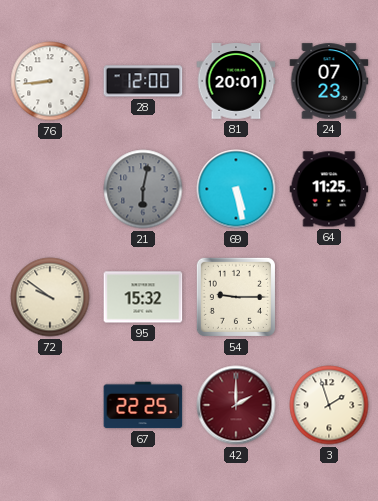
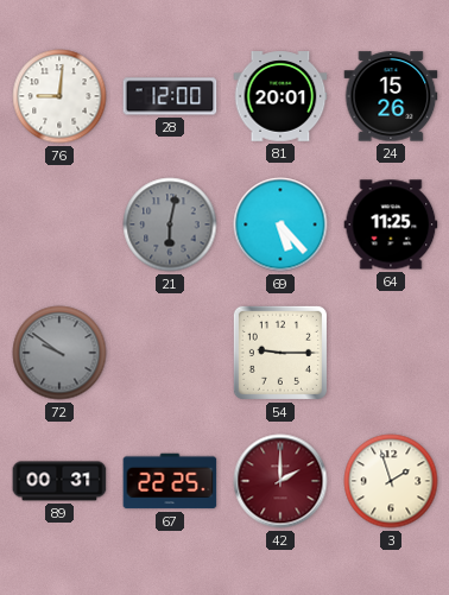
76: 8:44 -> 9:01 (59, 96)
24: 07:23 -> 15:26 (391, 96)
69: 5:28 -> 5:23 (280, 224)
72 dial: cream -> grey (59, 353)
95: 15:32 -> none (143, 297)
89: none -> 00:31 (59, 481)
